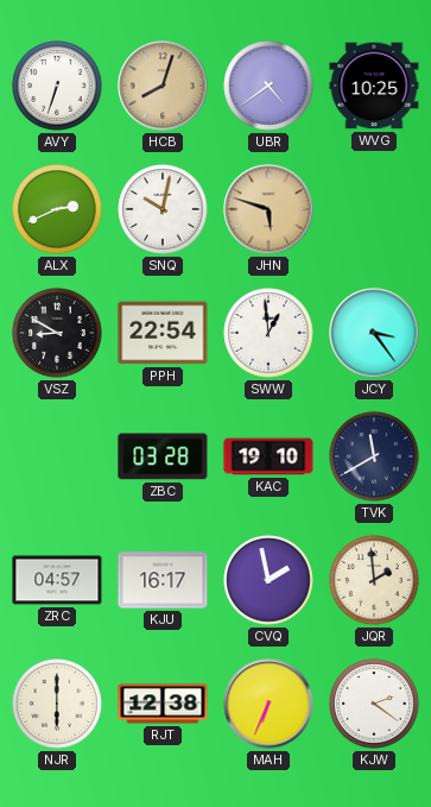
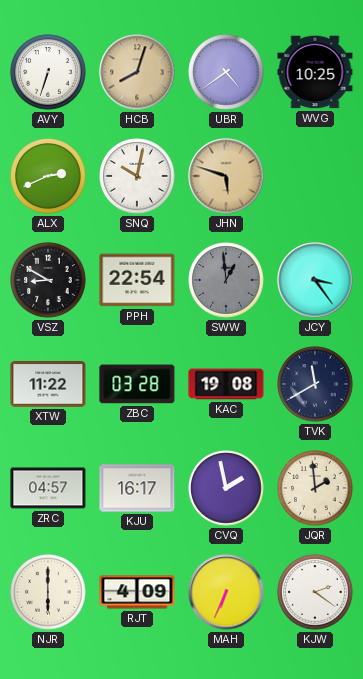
SWW dial: white -> grey (226, 280)
XTW: none -> 11:22 (48, 385)
KAC: 19:10 -> 19:08 (226, 384)
RJT: 12:38 -> 4:09 (137, 592)
